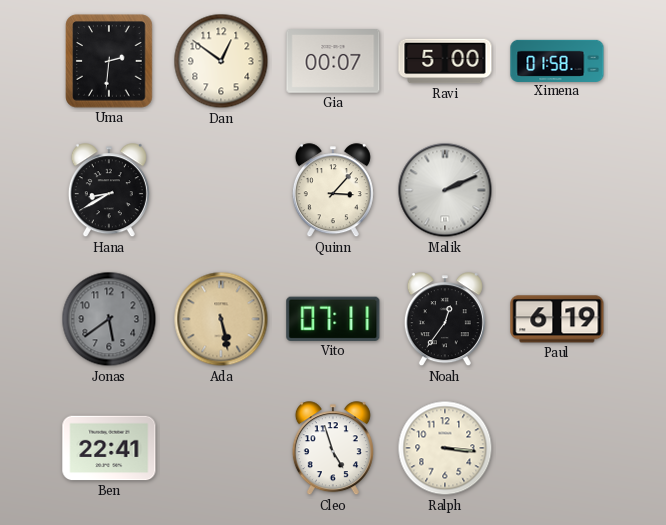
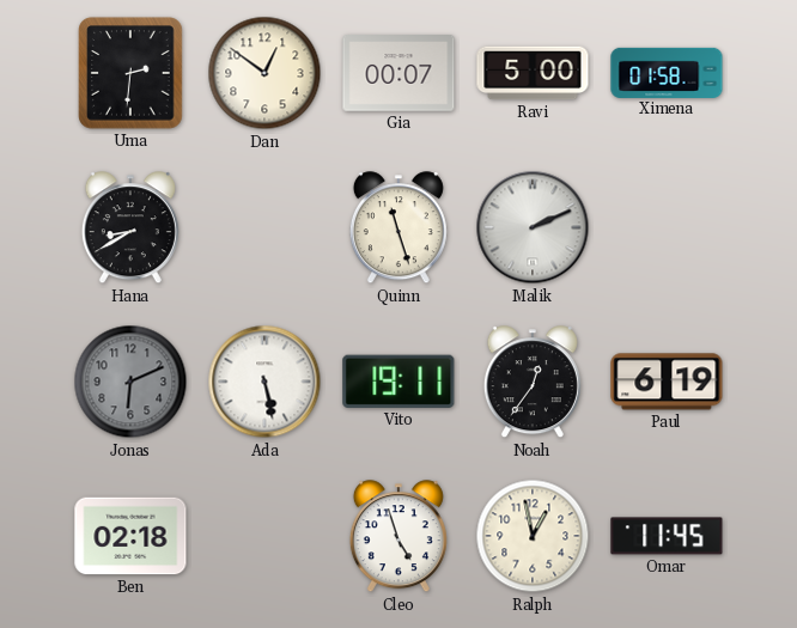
Quinn: 3:07 -> 11:27 (398, 228)
Jonas: 5:39 -> 6:11 (130, 382)
Ada dial: champagne -> white (264, 382)
Vito: 07:11 -> 19:11 (398, 382)
Ben: 22:41 -> 02:18 (130, 536)
Ralph: 3:16 -> 12:58 (533, 536)
Omar: none -> 11:45 (667, 536)
